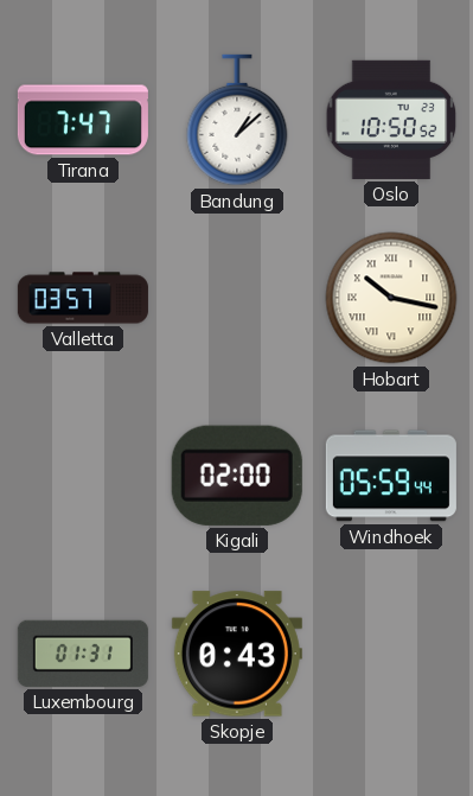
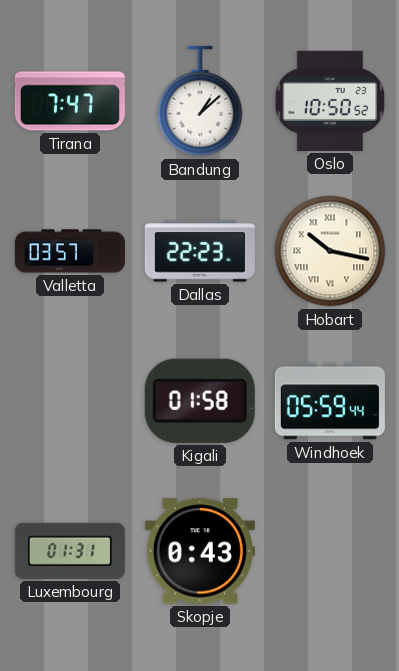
Dallas: none -> 22:23 (200, 251)
Kigali: 02:00 -> 01:58 (200, 401)
